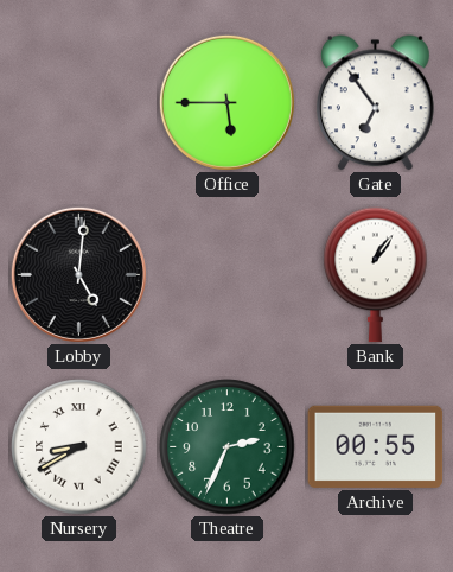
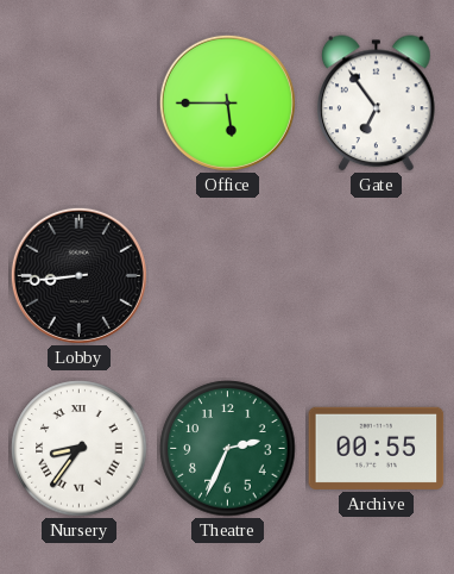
Lobby: 5:01 -> 8:44 (78, 275)
Bank: 1:06 -> none (376, 275)
Nursery: 8:40 -> 8:36 (80, 449)
